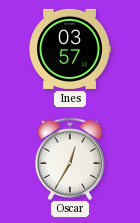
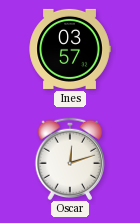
Oscar: 12:35 -> 12:12 (69, 158)
